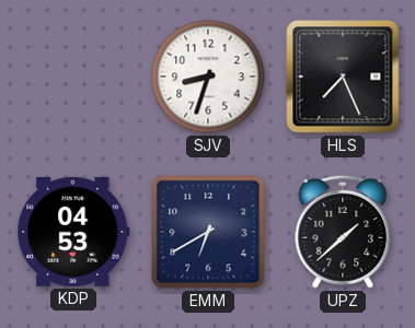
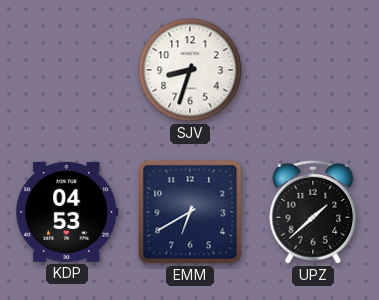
HLS: 7:26 -> none (343, 77)
